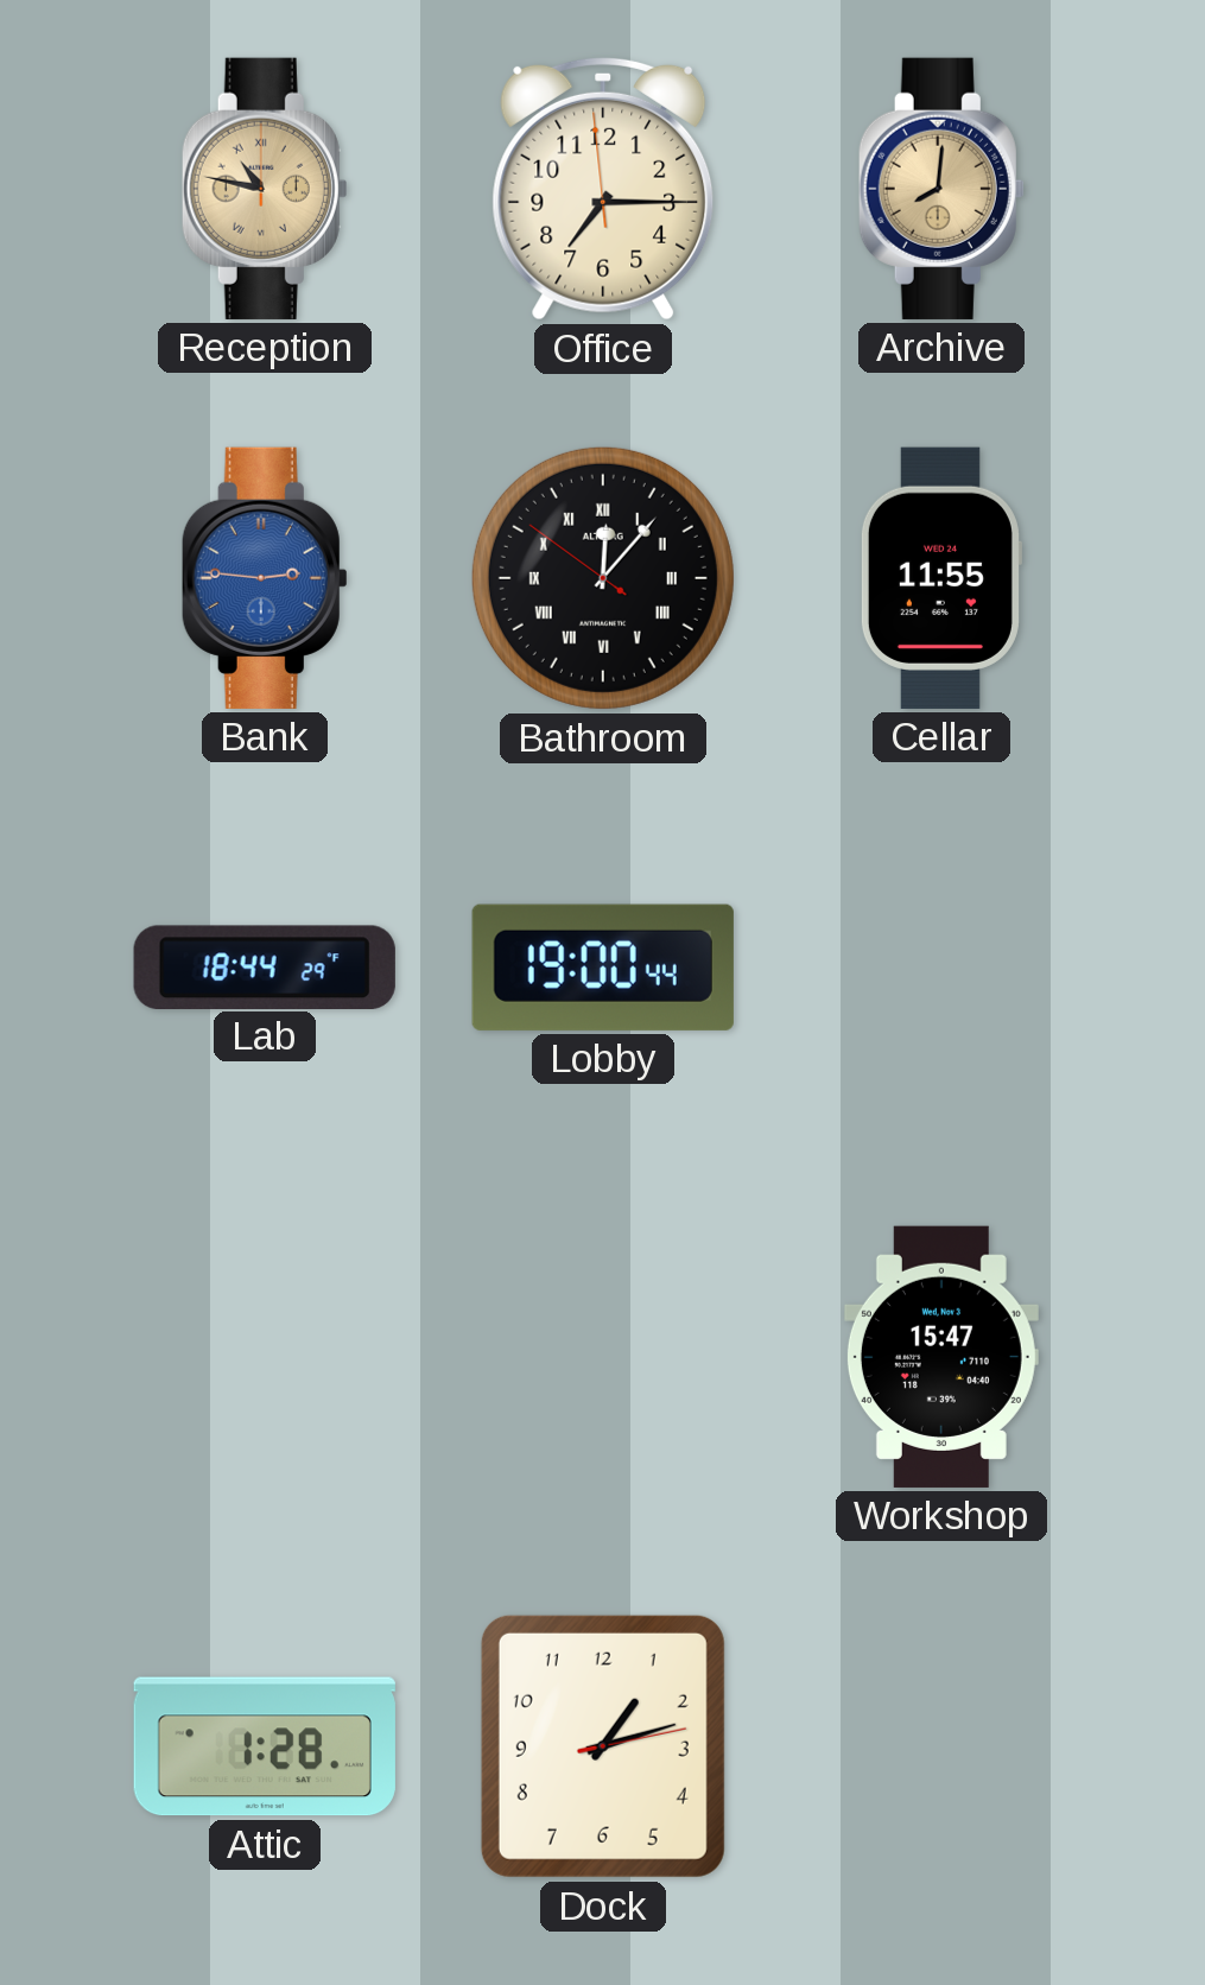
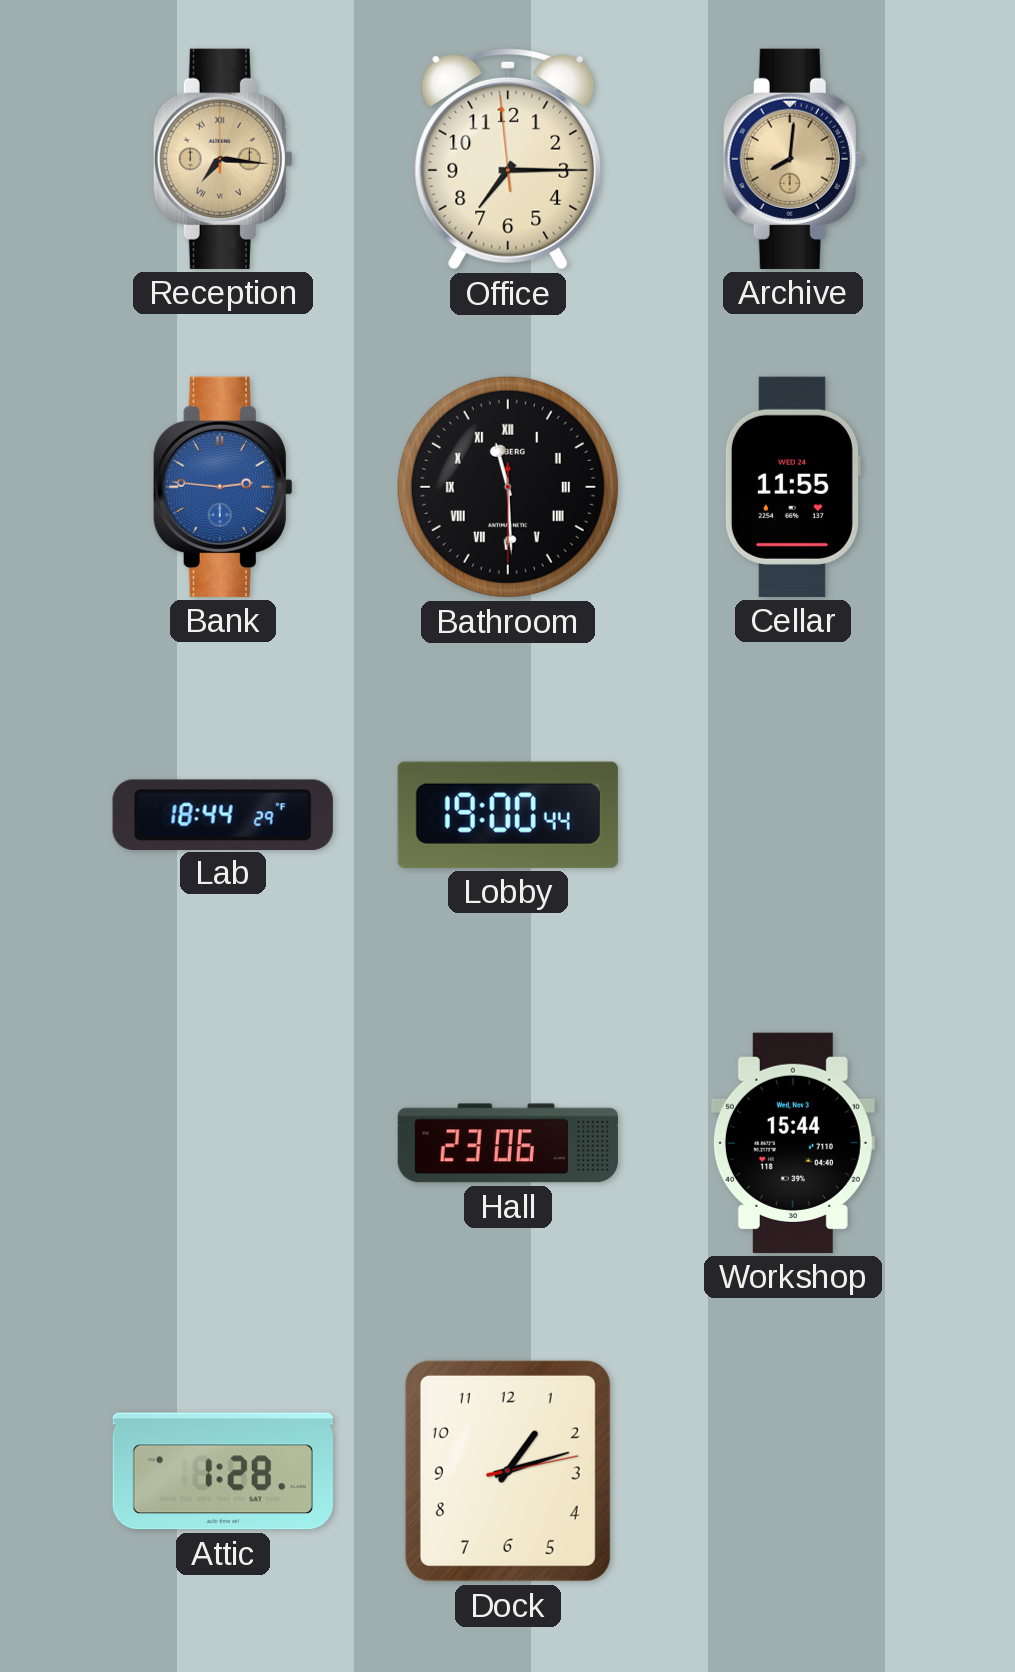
Reception: 10:47 -> 7:16 (223, 159)
Bathroom: 12:06 -> 11:29 (508, 487)
Hall: none -> 23:06 (508, 1143)
Workshop: 15:47 -> 15:44 (793, 1143)
